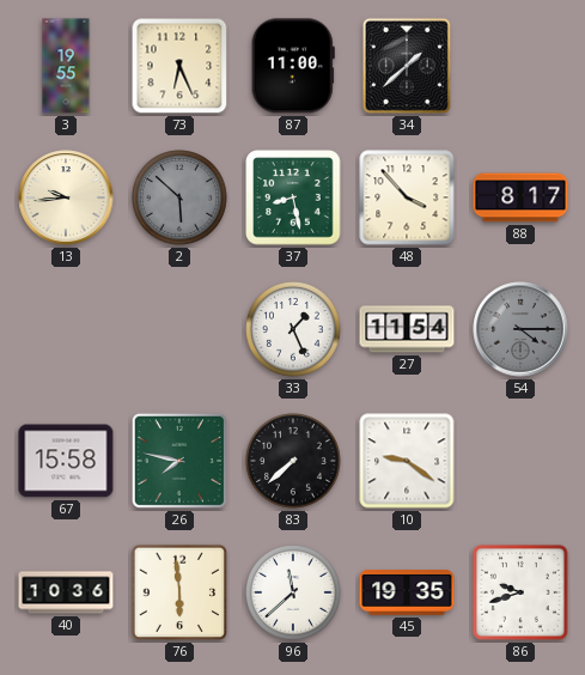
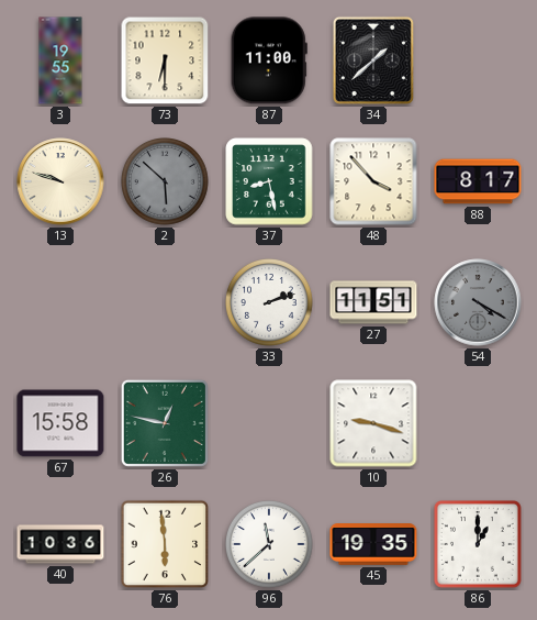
73: 6:26 -> 6:30 (165, 60)
13: 9:44 -> 9:48 (60, 181)
33: 1:26 -> 2:12 (270, 303)
27: 11:54 -> 11:51 (373, 302)
54: 4:15 -> 4:20 (478, 302)
26: 7:47 -> 12:47 (165, 423)
83: 7:38 -> none (294, 462)
10: 9:21 -> 9:18 (373, 423)
86: 9:42 -> 1:00 (478, 544)
